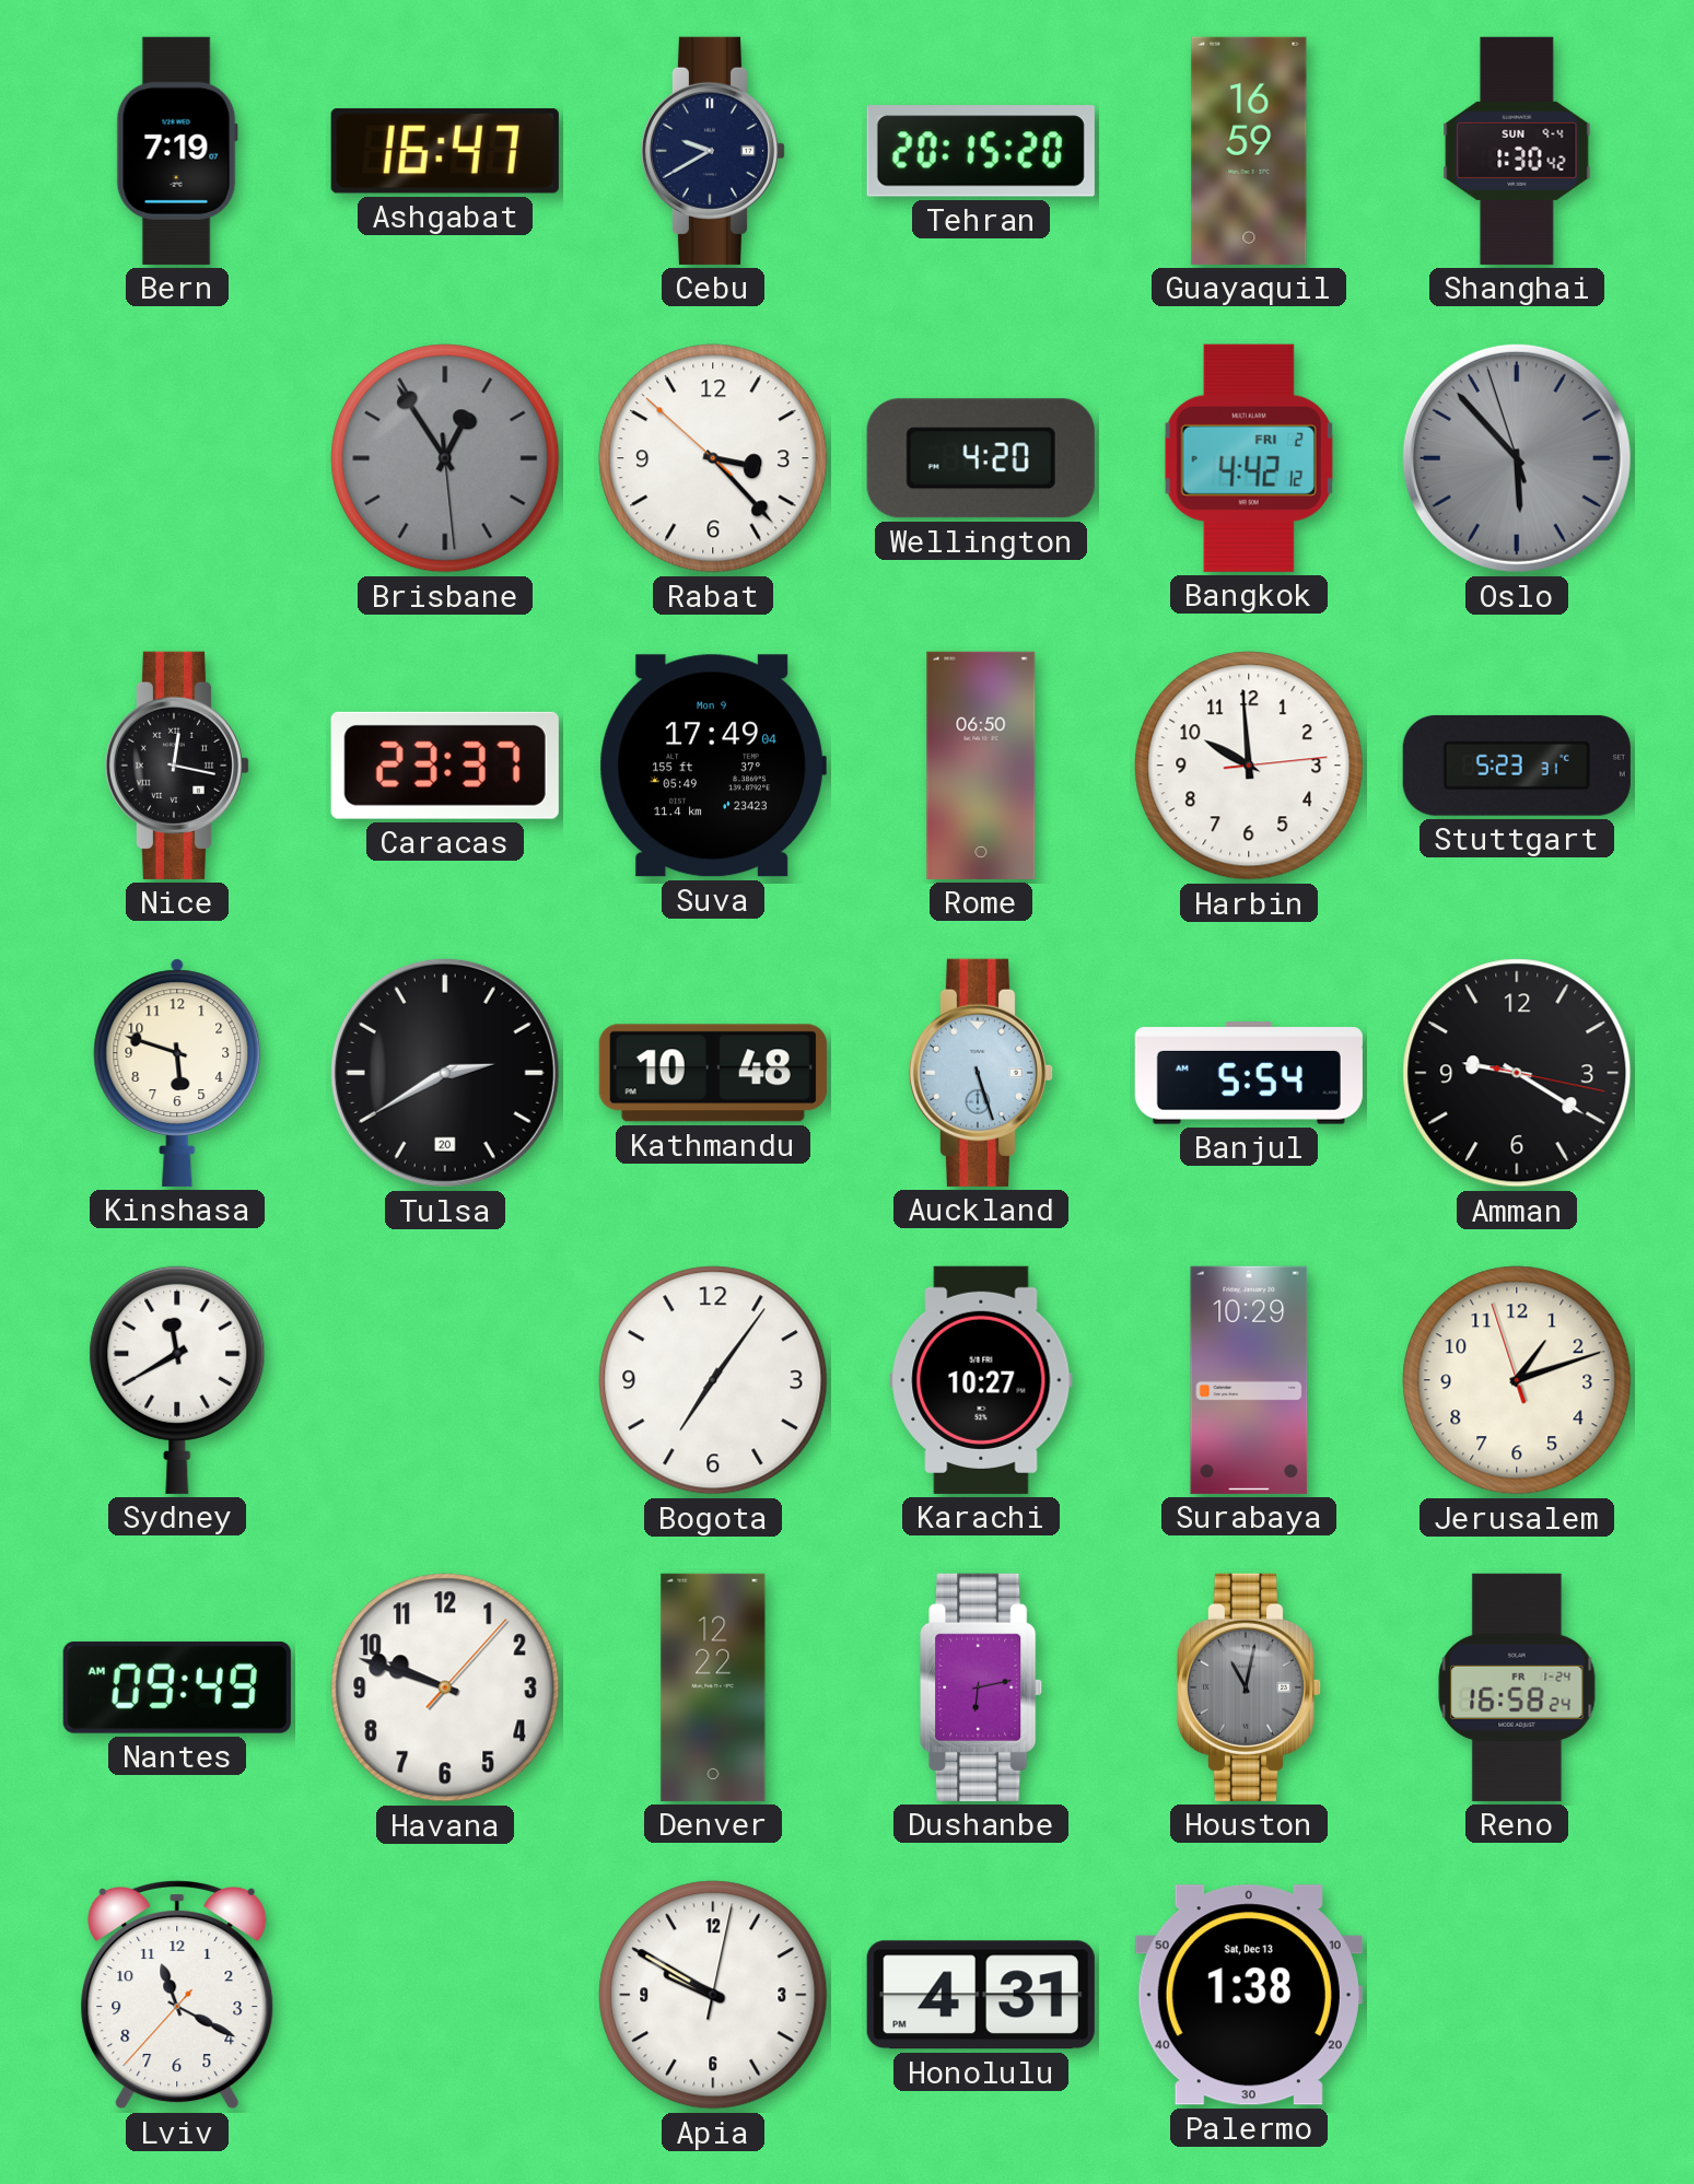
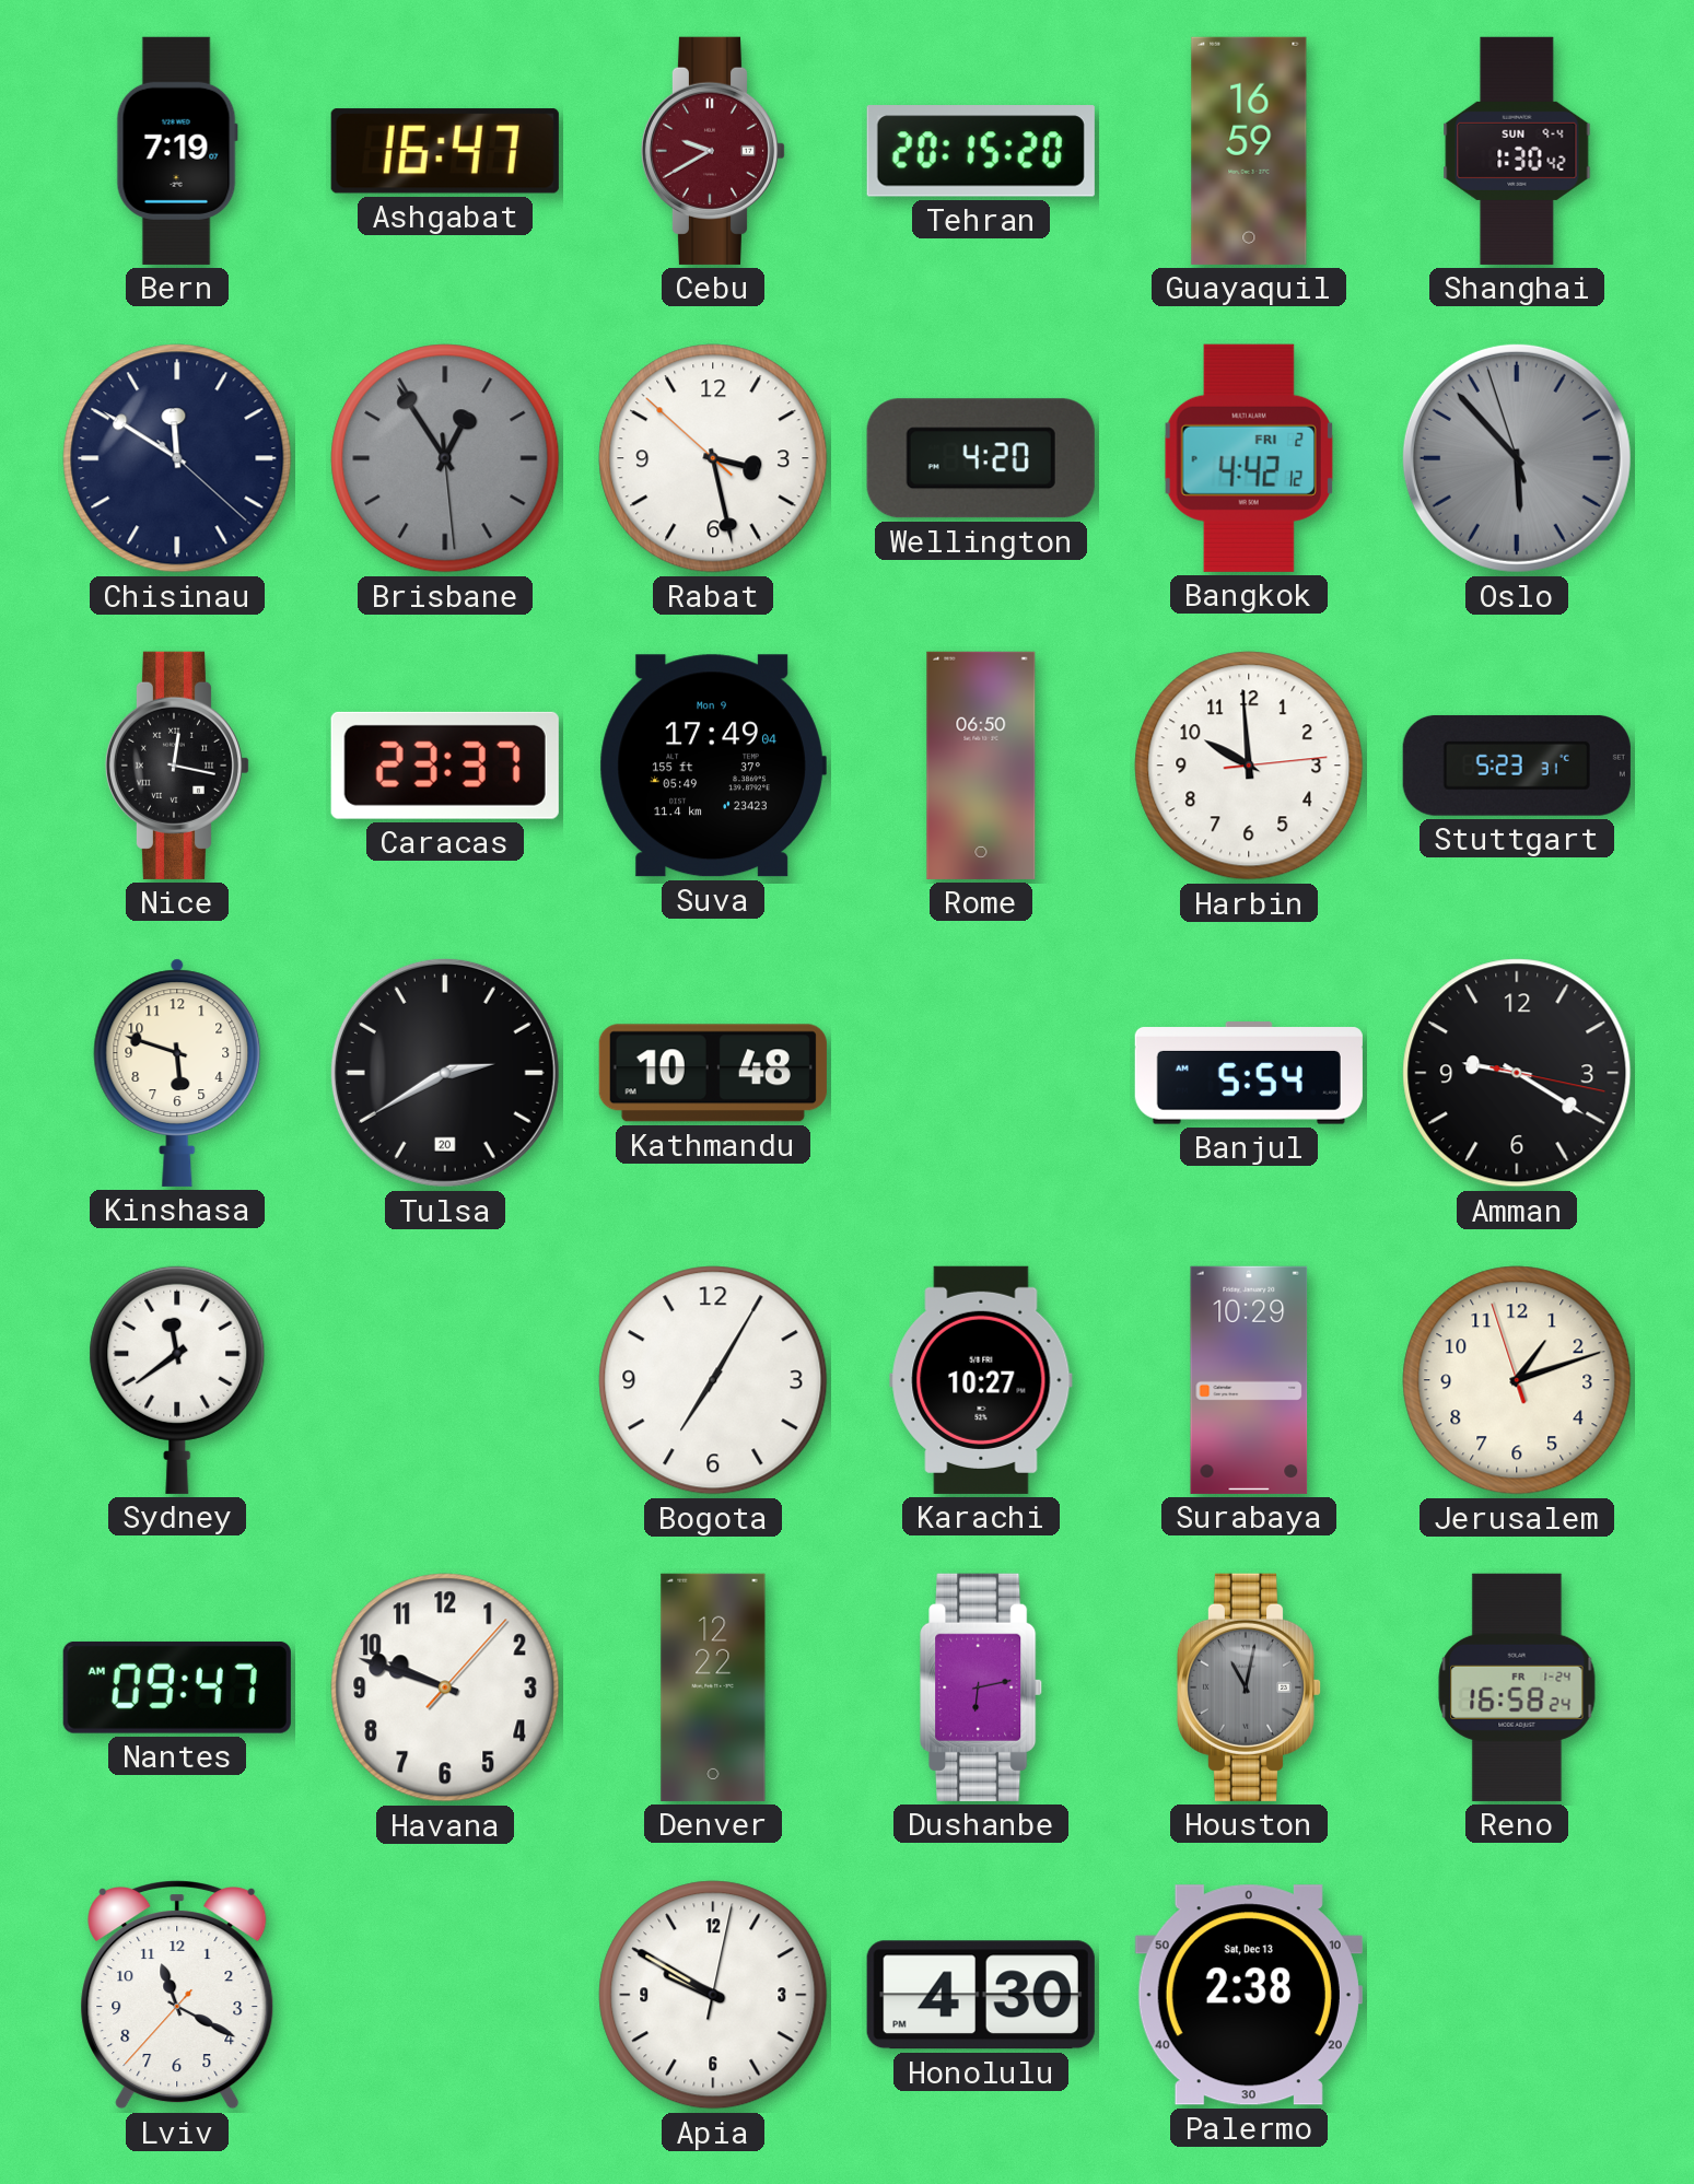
Cebu dial: navy -> burgundy (712, 151)
Chisinau: none -> 11:50 (177, 458)
Rabat: 3:22 -> 3:27 (713, 458)
Auckland: 5:27 -> none (980, 1073)
Sydney: 11:40 -> 11:39 (177, 1379)
Bogota: 7:06 -> 7:05 (713, 1380)
Nantes: 09:49 -> 09:47 (177, 1687)
Honolulu: 4:31 -> 4:30 (981, 1995)
Palermo: 1:38 -> 2:38 (1249, 1995)
